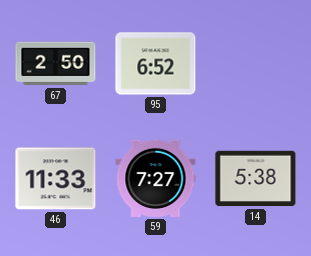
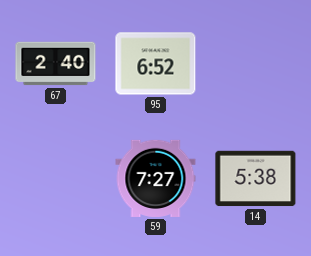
67: 2:50 -> 2:40 (56, 64)
46: 11:33 -> none (56, 179)
